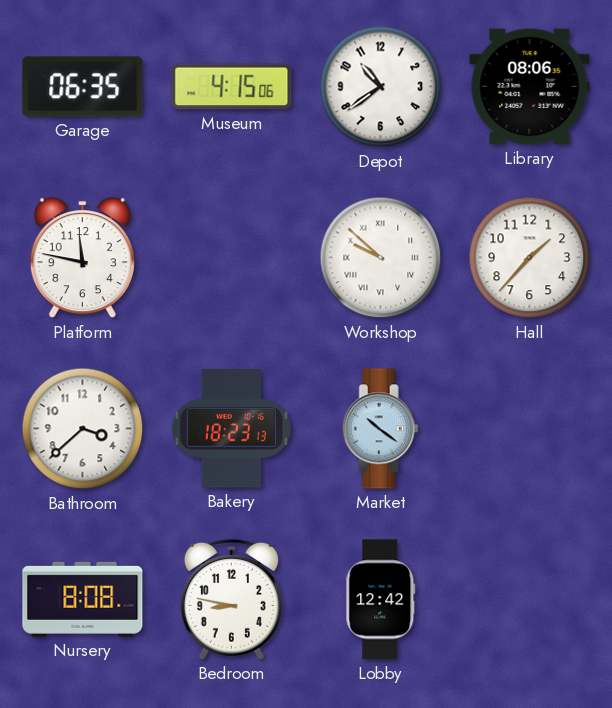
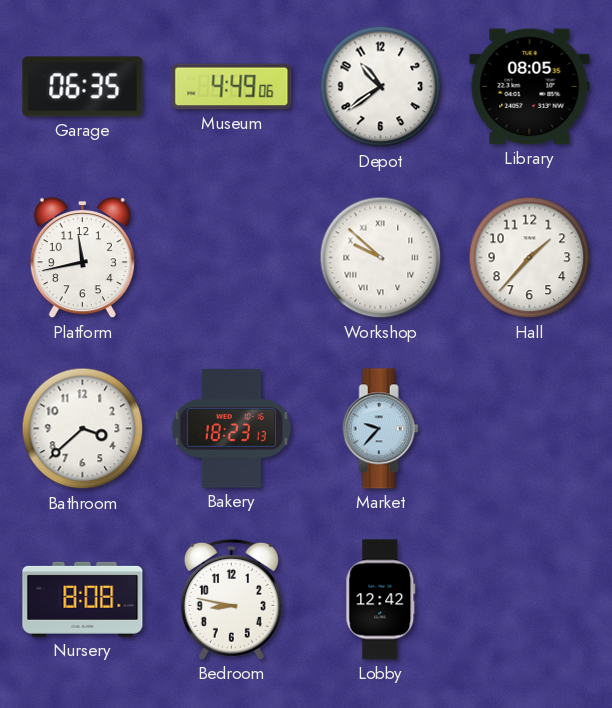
Museum: 4:15 -> 4:49 (232, 87)
Library: 08:06 -> 08:05 (530, 87)
Platform: 11:47 -> 11:43 (82, 259)
Market: 10:21 -> 9:37 (380, 429)
